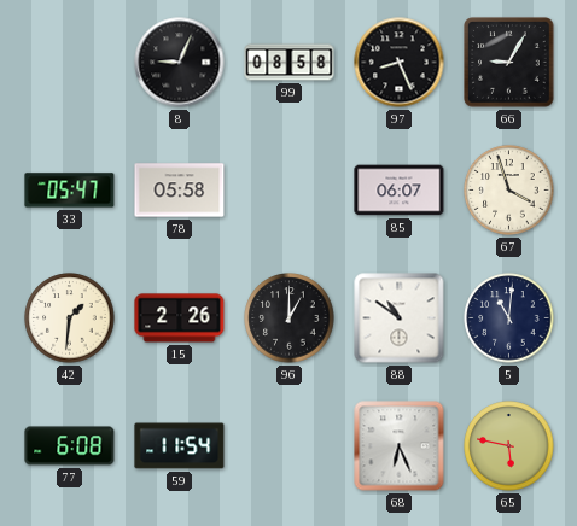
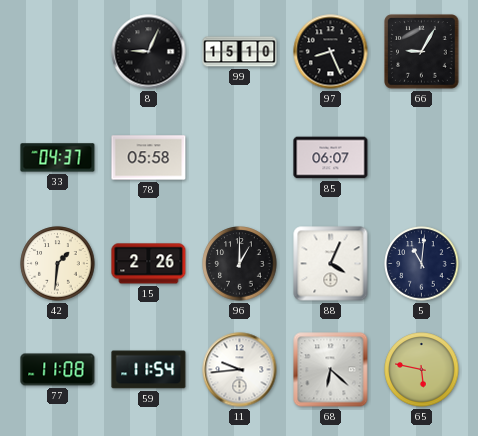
99: 08:58 -> 15:10 (240, 52)
33: 05:47 -> 04:37 (58, 158)
67: 3:57 -> none (509, 191)
88: 10:51 -> 4:04 (331, 264)
77: 6:08 -> 11:08 (58, 370)
11: none -> 9:44 (240, 370)
68: 6:26 -> 6:22 (331, 370)
